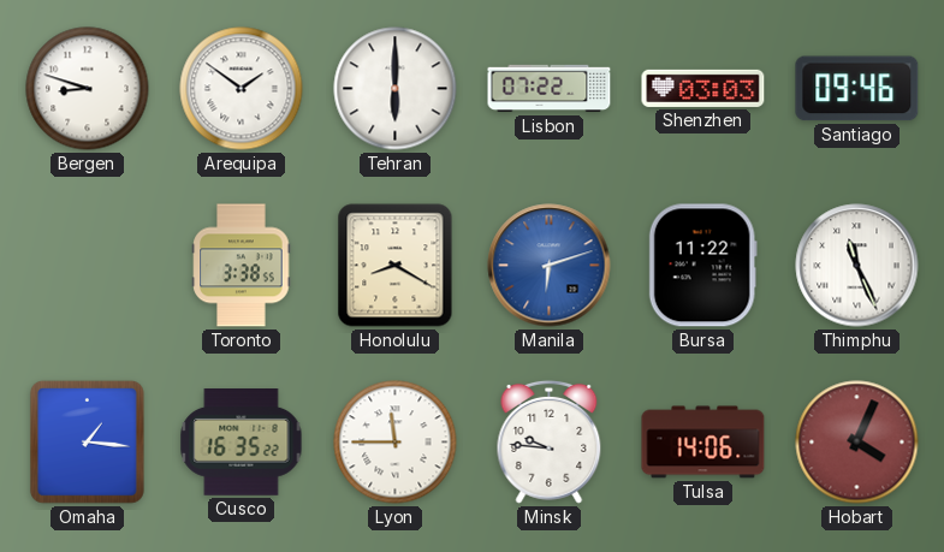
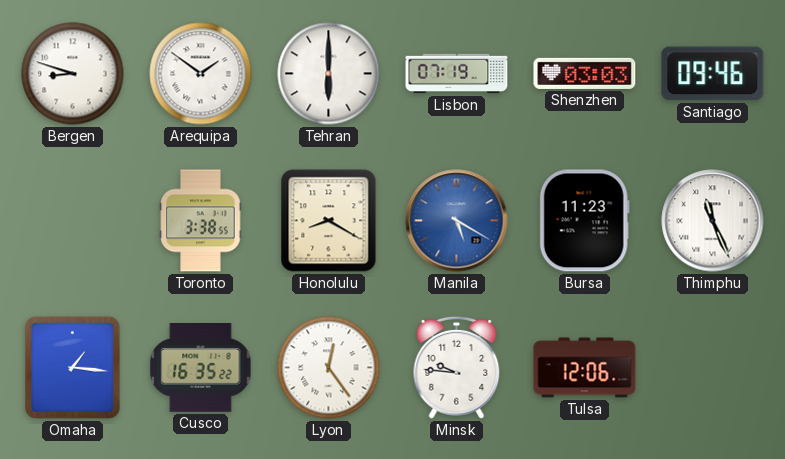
Lisbon: 07:22 -> 07:19 (457, 74)
Manila: 6:12 -> 5:20 (457, 221)
Bursa: 11:22 -> 11:23 (584, 221)
Lyon: 11:45 -> 12:24 (329, 368)
Tulsa: 14:06 -> 12:06 (585, 368)
Hobart: 4:04 -> none (857, 443)
